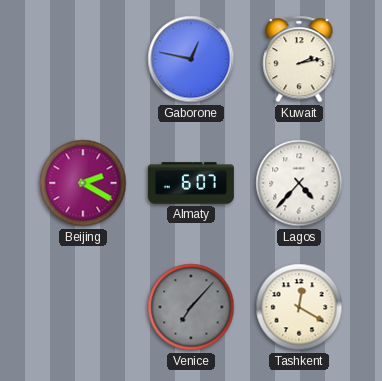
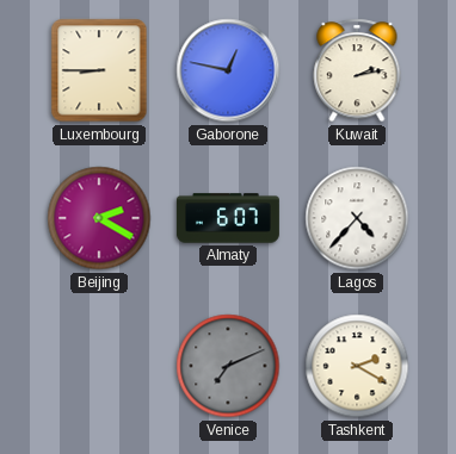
Luxembourg: none -> 8:45 (99, 70)
Venice: 7:07 -> 7:11 (228, 366)
Tashkent: 12:20 -> 2:20 (357, 366)
